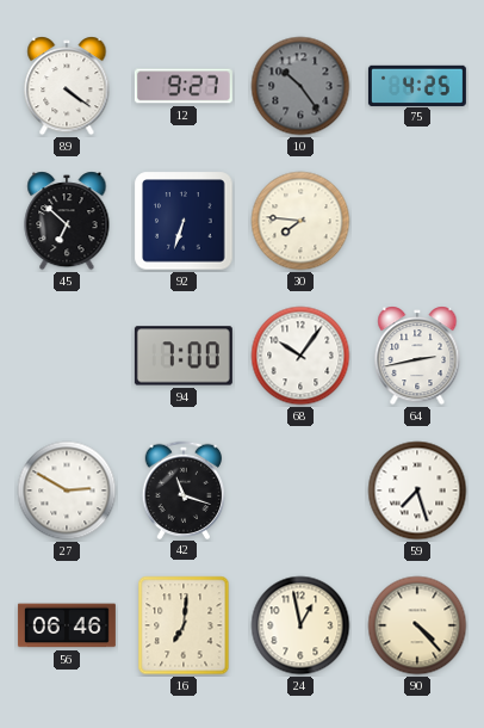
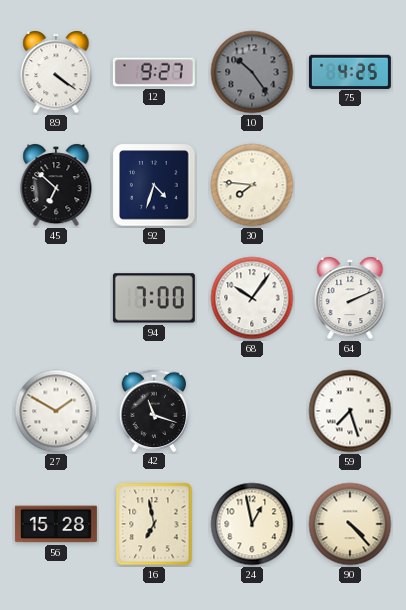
92: 6:33 -> 4:33 (154, 185)
64: 2:43 -> 2:11 (350, 298)
27: 2:50 -> 1:50 (56, 411)
56: 06:46 -> 15:28 (56, 524)
16: 7:01 -> 6:58 (154, 524)
